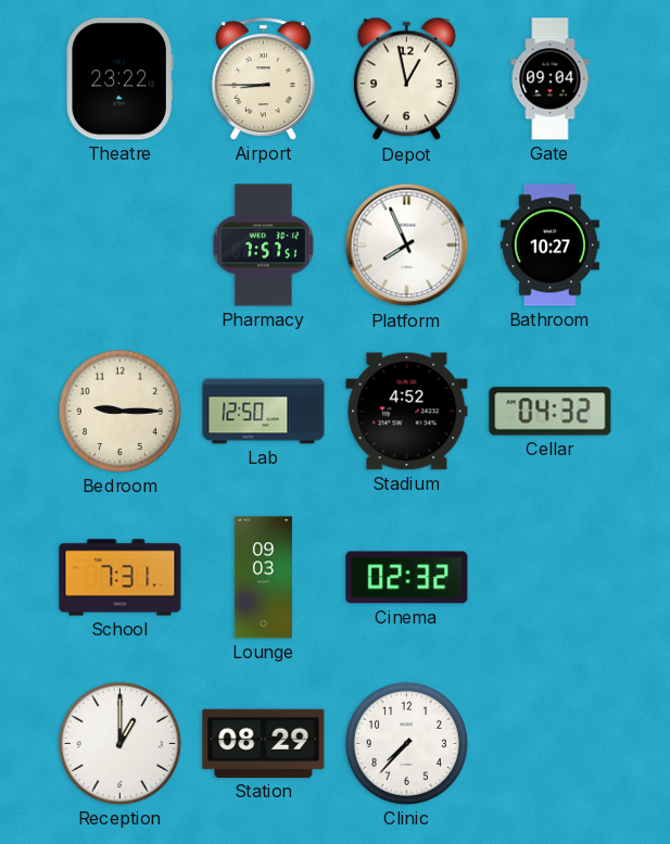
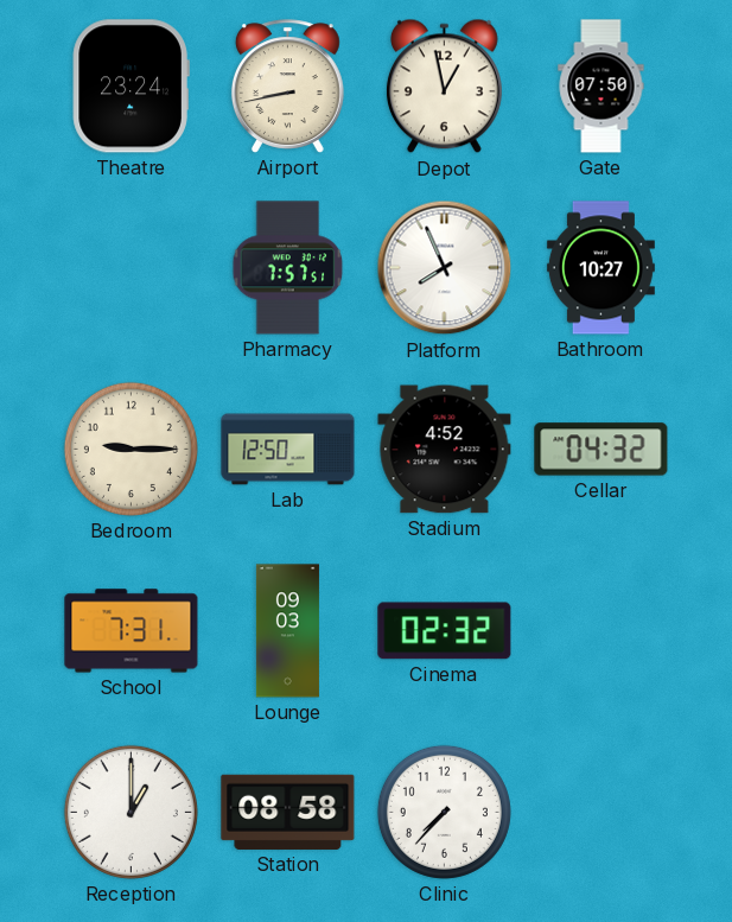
Theatre: 23:22 -> 23:24 (131, 87)
Airport: 8:45 -> 8:43 (287, 87)
Gate: 09:04 -> 07:50 (601, 87)
Station: 08:29 -> 08:58 (288, 812)
